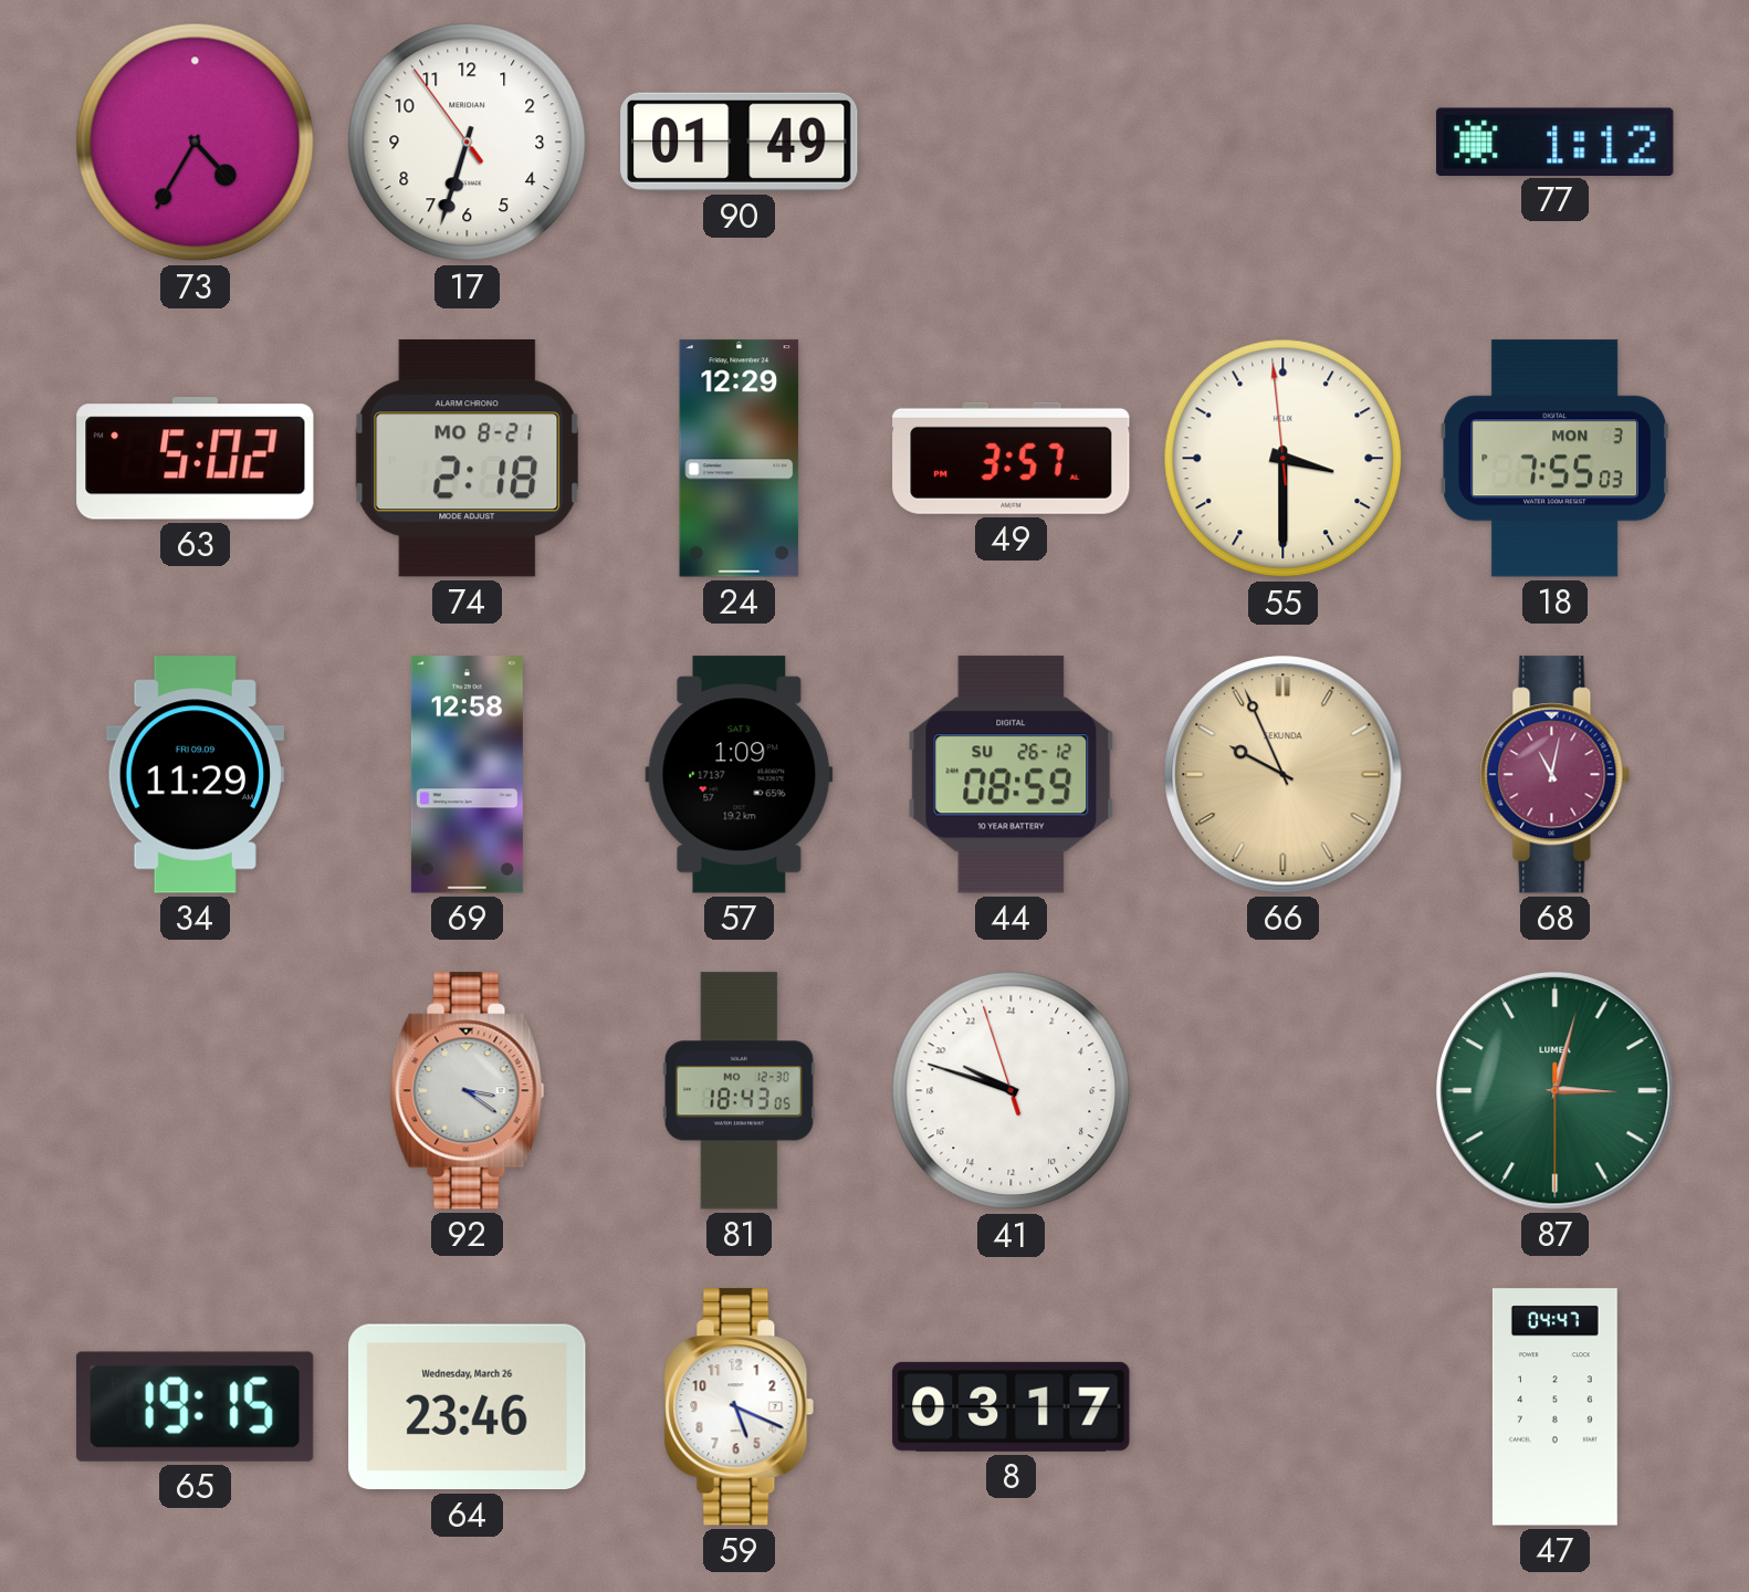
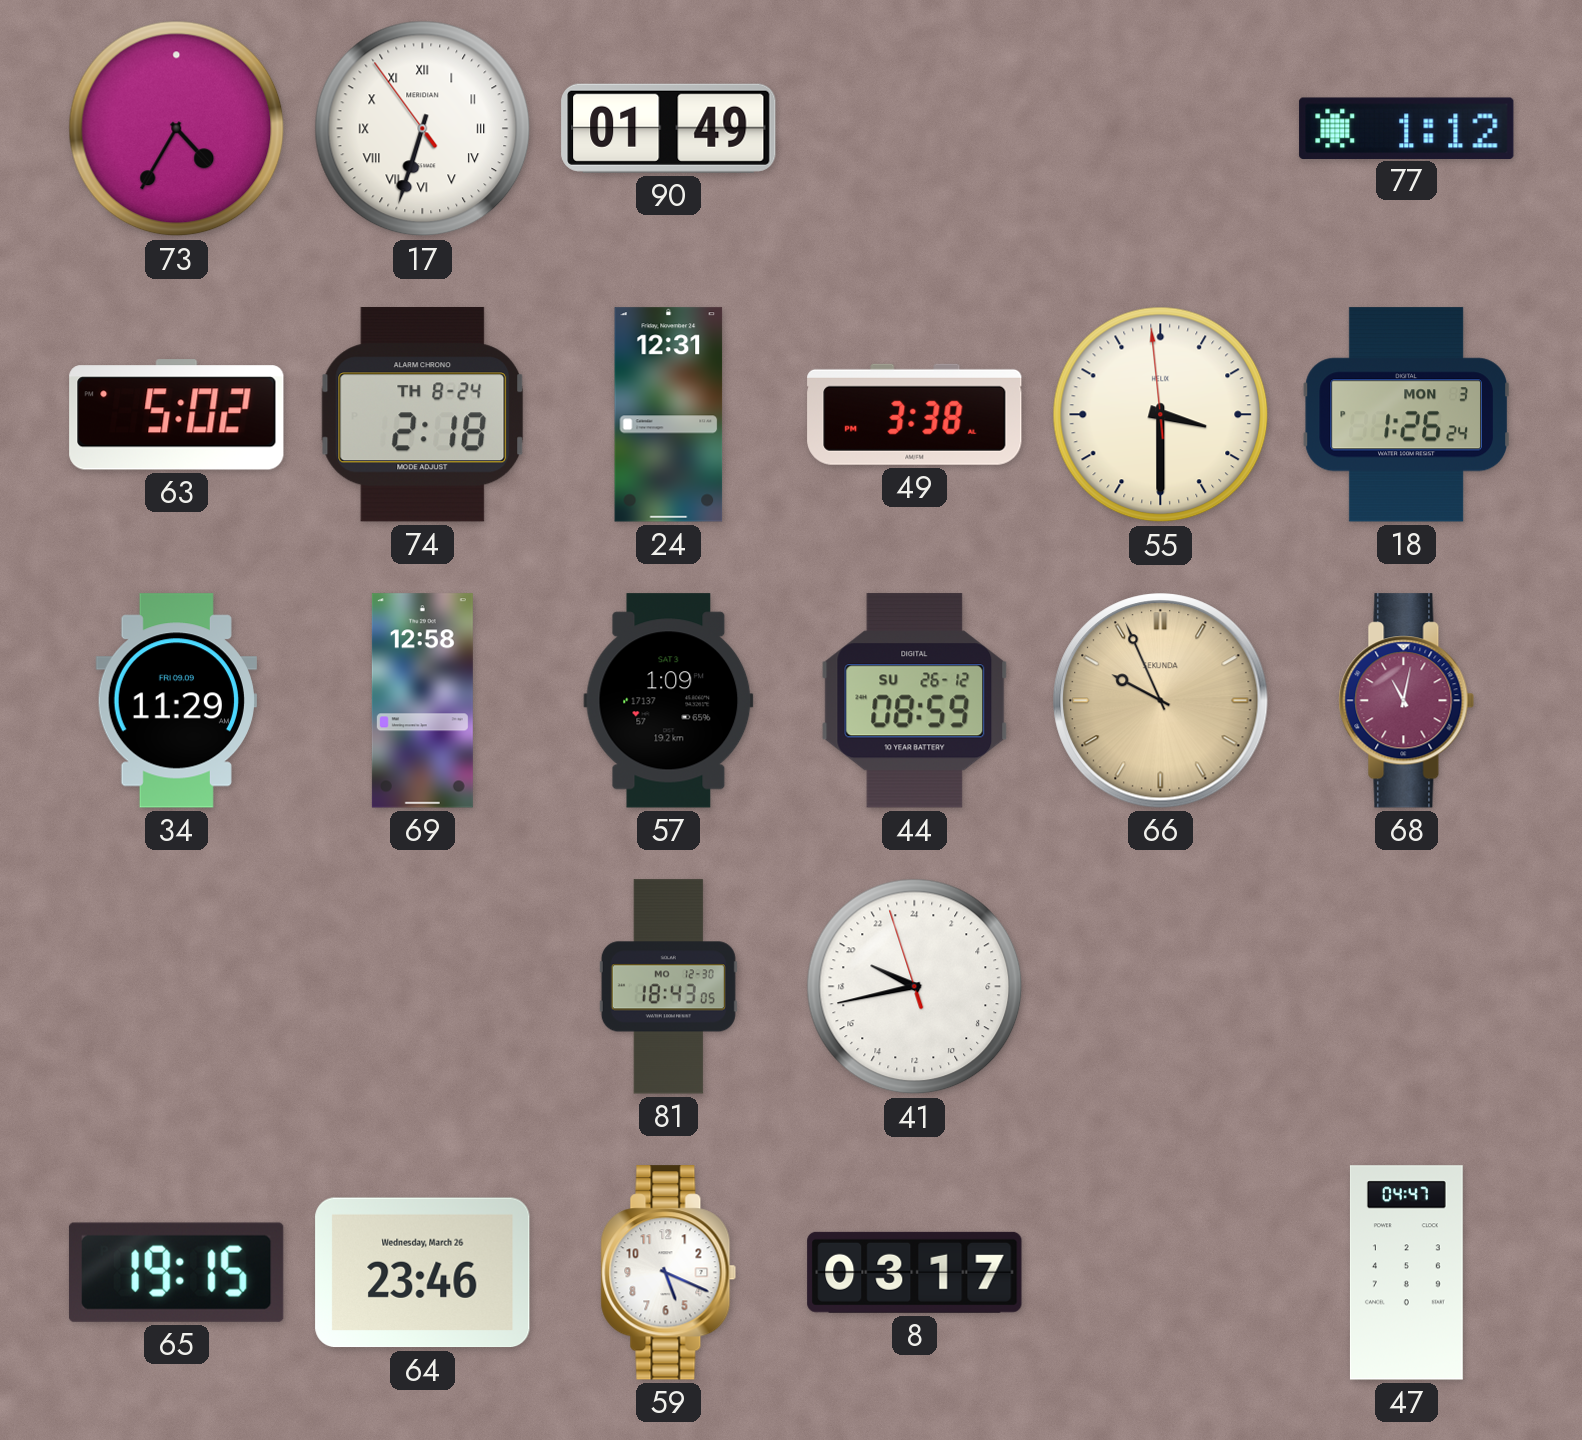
17 numerals: Arabic -> Roman (423, 129)
74 date: MO 8-21 -> TH 8-24 (423, 415)
24: 12:29 -> 12:31 (669, 415)
49: 3:57 -> 3:38 (915, 414)
18: 7:55 -> 1:26 (1406, 415)
92: 3:21 -> none (468, 1091)
41: 19:47 -> 19:42 (915, 987)
87: 3:02 -> none (1556, 1091)
